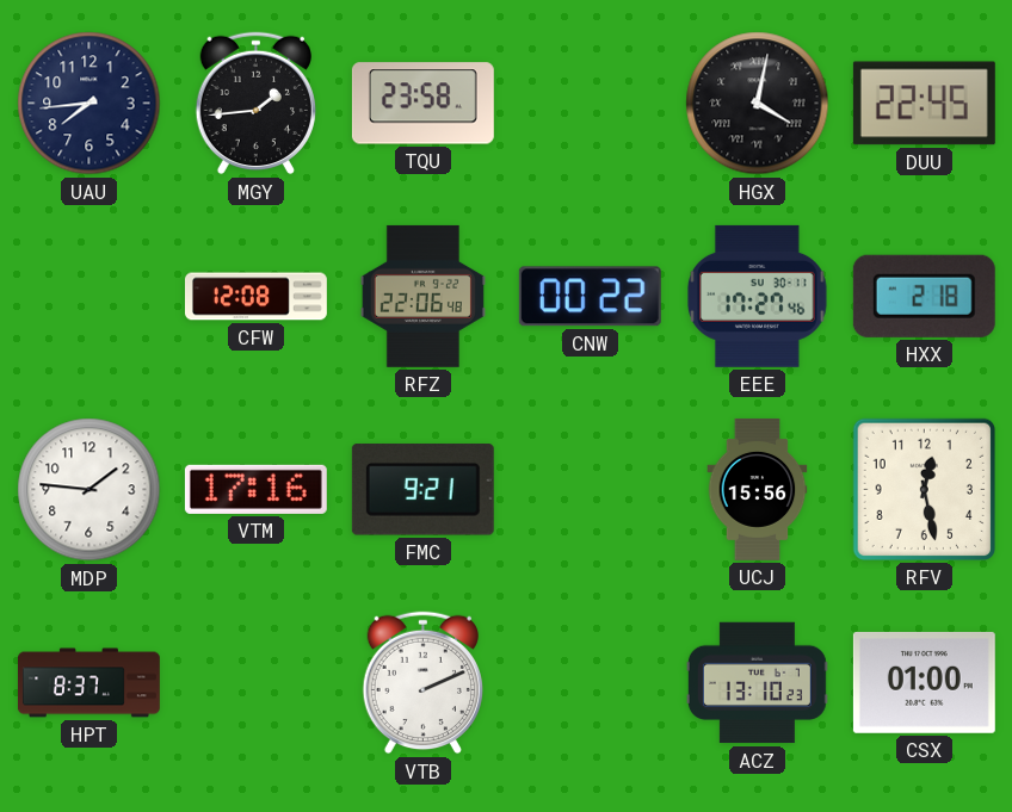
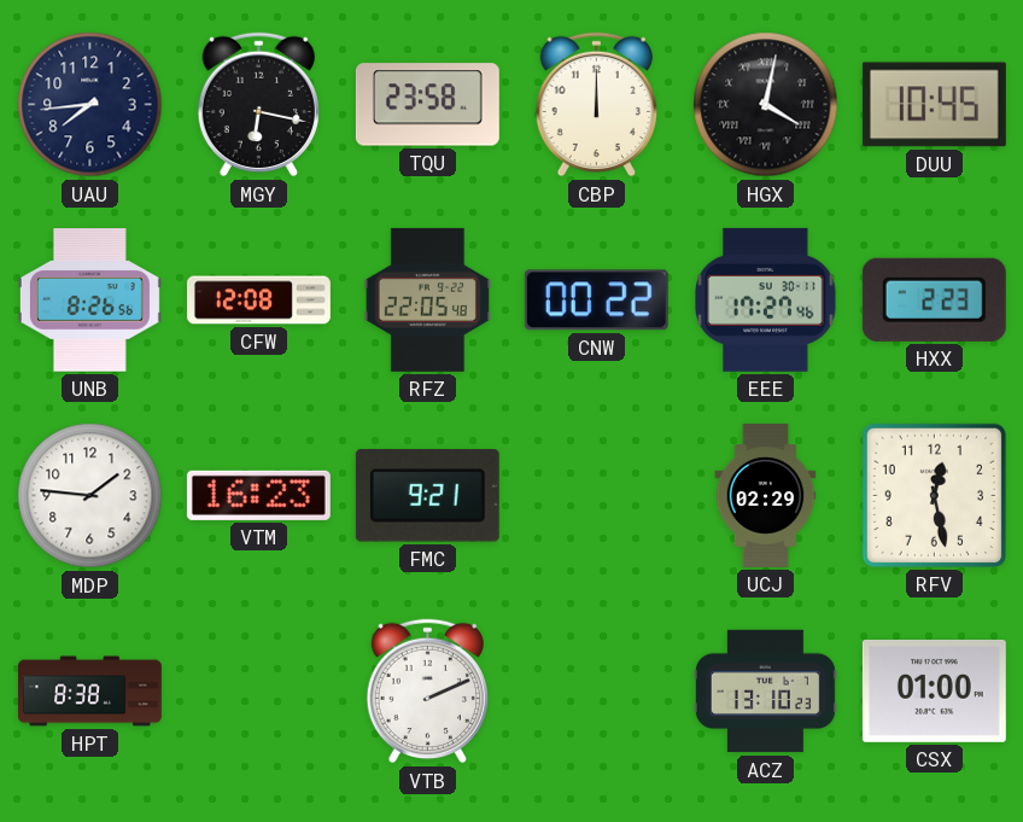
MGY: 1:44 -> 6:17 (258, 105)
CBP: none -> 12:00 (596, 105)
DUU: 22:45 -> 10:45 (934, 105)
UNB: none -> 8:26 (89, 301)
RFZ: 22:06 -> 22:05 (427, 299)
HXX: 2:18 -> 2:23 (934, 299)
VTM: 17:16 -> 16:23 (258, 495)
UCJ: 15:56 -> 02:29 (766, 495)
HPT: 8:37 -> 8:38 (89, 692)
